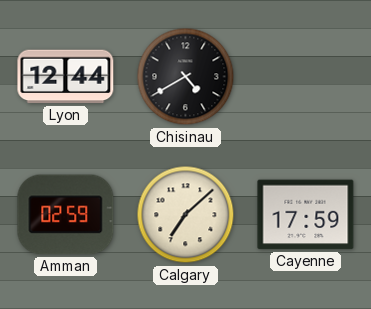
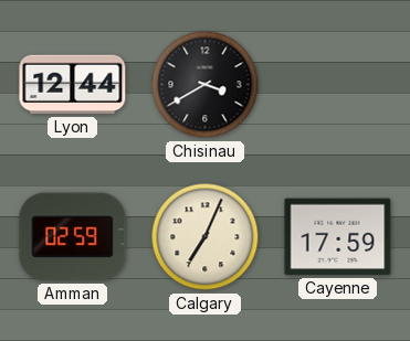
Chisinau: 4:40 -> 3:40 (206, 85)
Calgary: 7:08 -> 7:04 (206, 237)
